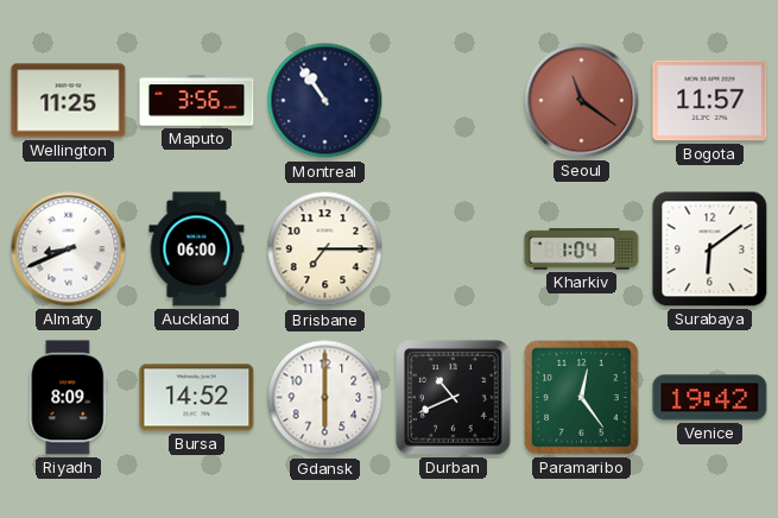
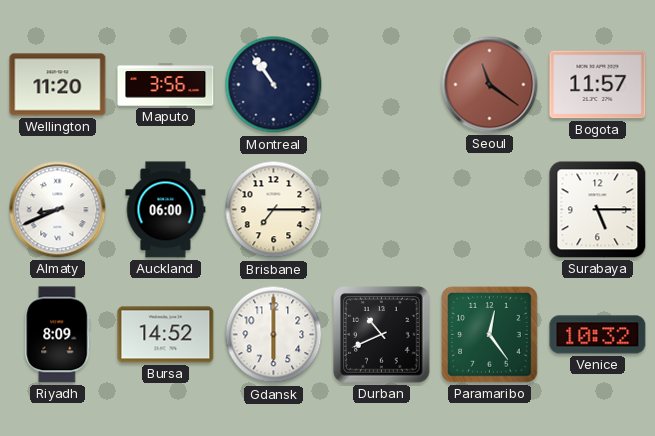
Wellington: 11:25 -> 11:20 (58, 85)
Kharkiv: 1:04 -> none (582, 249)
Surabaya: 6:09 -> 5:15 (598, 210)
Venice: 19:42 -> 10:32 (598, 335)
